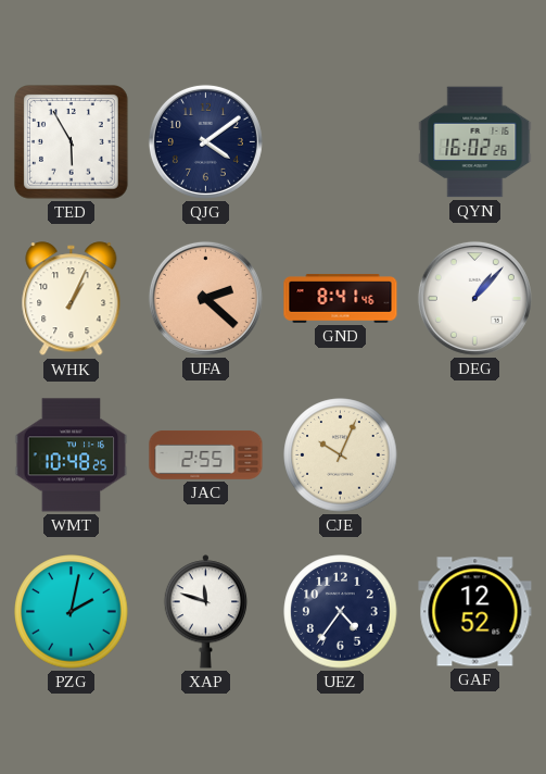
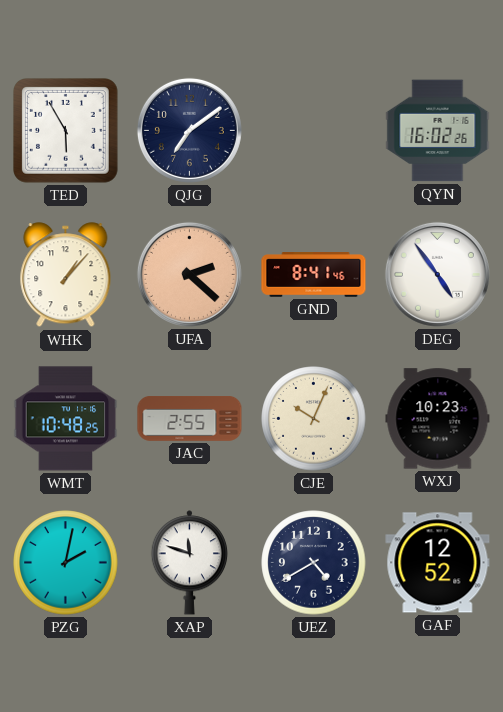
QJG: 4:09 -> 7:09 (189, 130)
WHK: 1:04 -> 1:07 (66, 275)
DEG: 1:07 -> 4:54 (437, 274)
WXJ: none -> 10:23 (438, 419)
UEZ: 4:36 -> 4:40 (314, 563)
